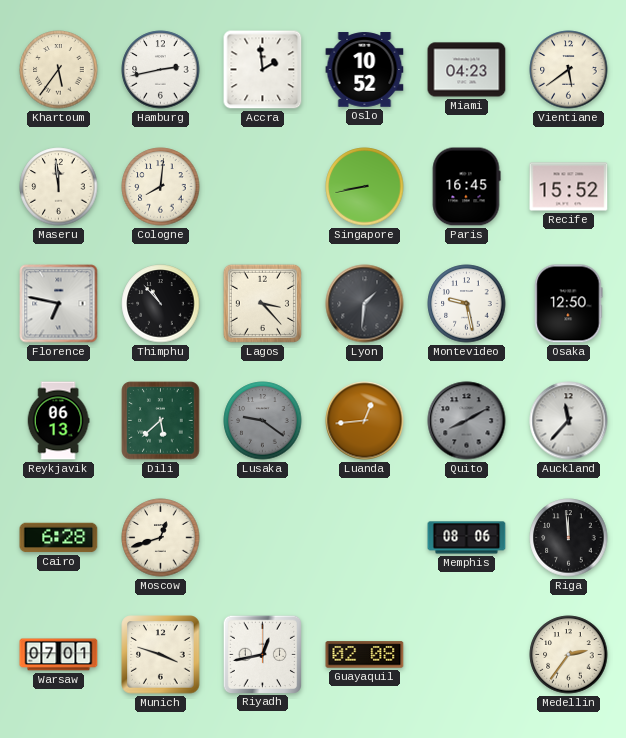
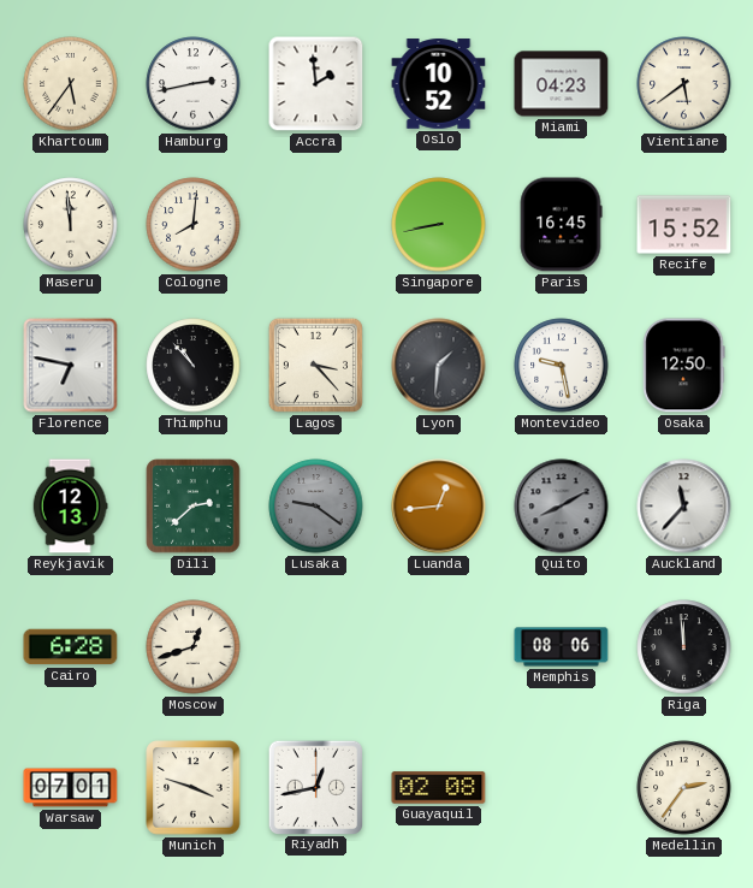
Reykjavik: 06:13 -> 12:13 (70, 507)
Dili: 5:38 -> 2:38 (194, 507)
